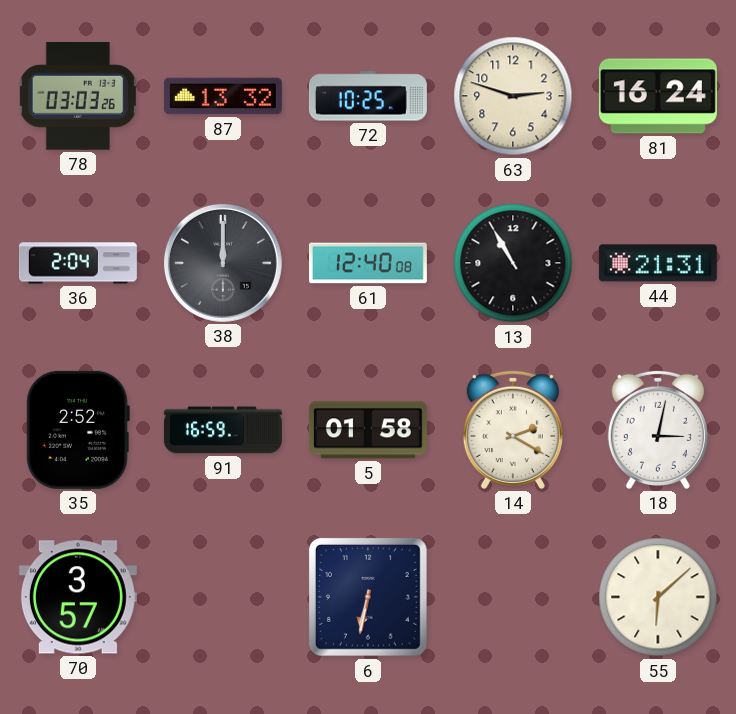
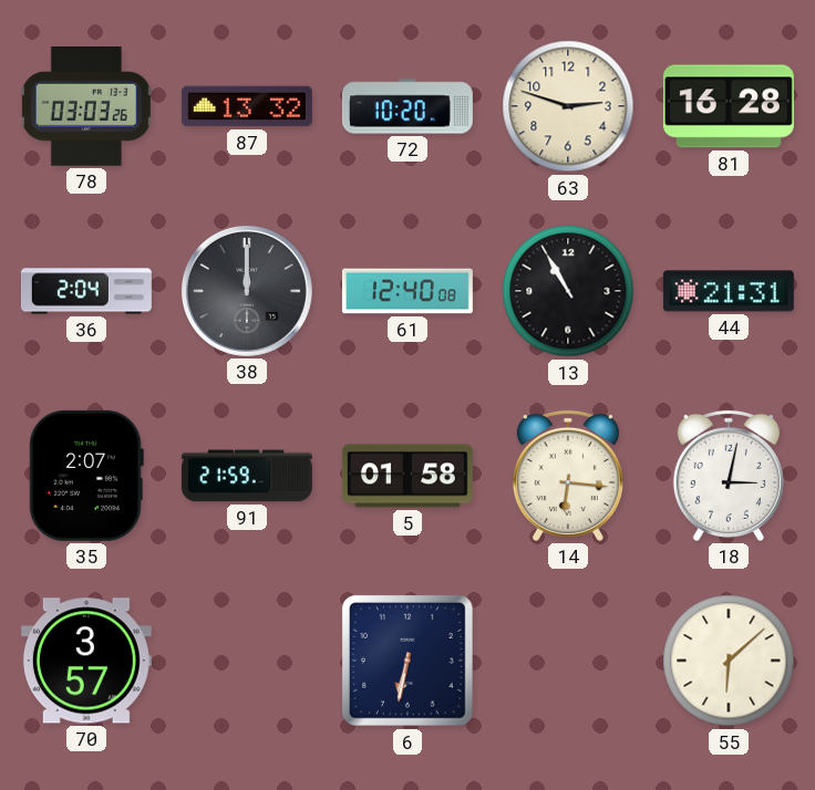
72: 10:25 -> 10:20 (407, 106)
81: 16:24 -> 16:28 (729, 106)
35: 2:52 -> 2:07 (86, 476)
91: 16:59 -> 21:59 (247, 476)
14: 2:20 -> 6:16 (568, 476)
